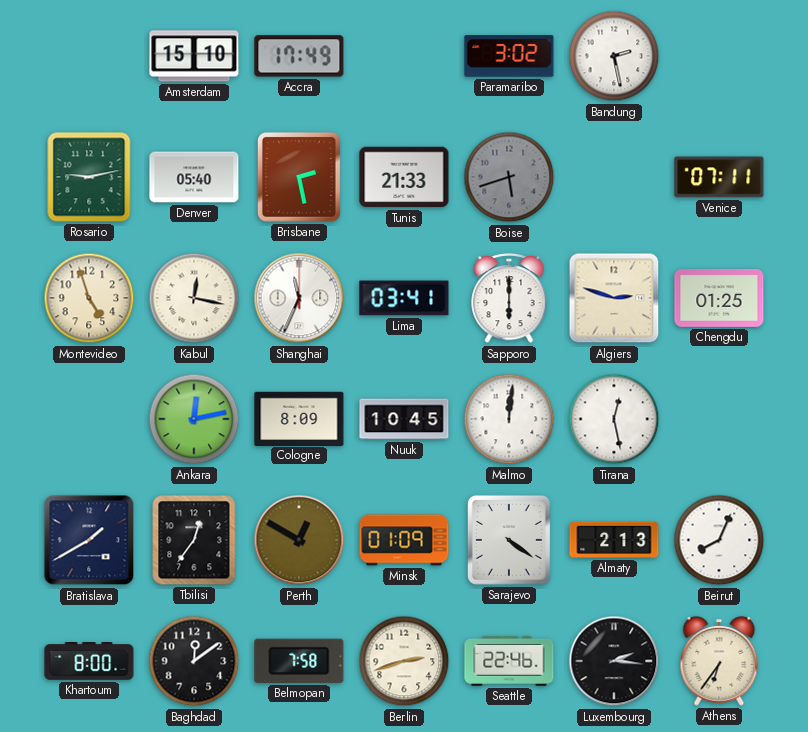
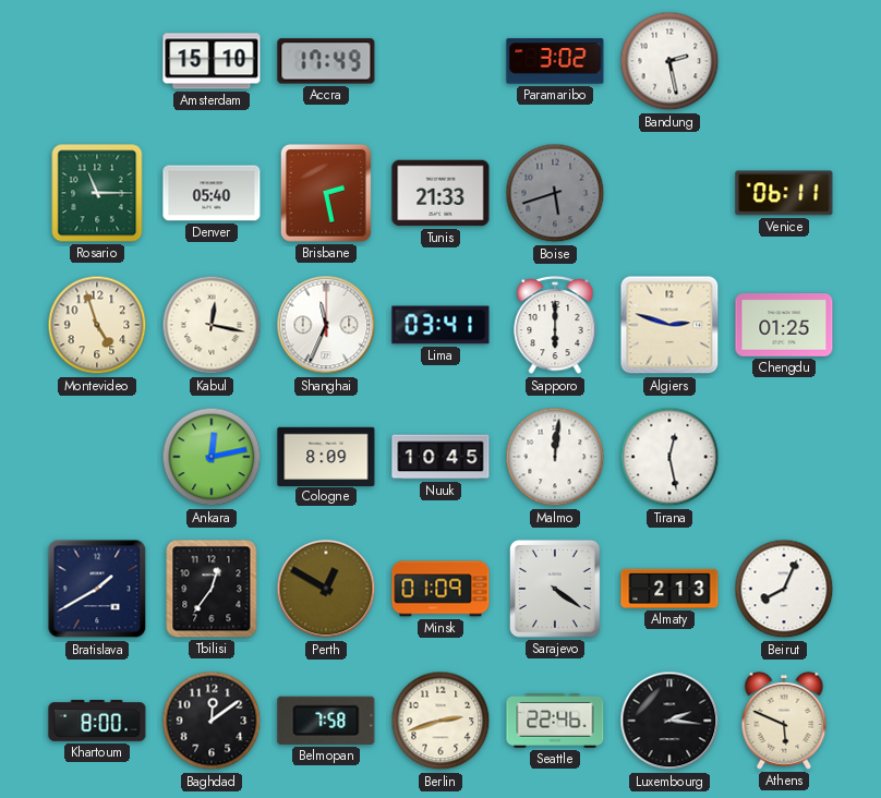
Rosario: 9:13 -> 11:15 (97, 193)
Venice: 07:11 -> 06:11 (784, 193)
Athens: 6:36 -> 5:49 (784, 721)
